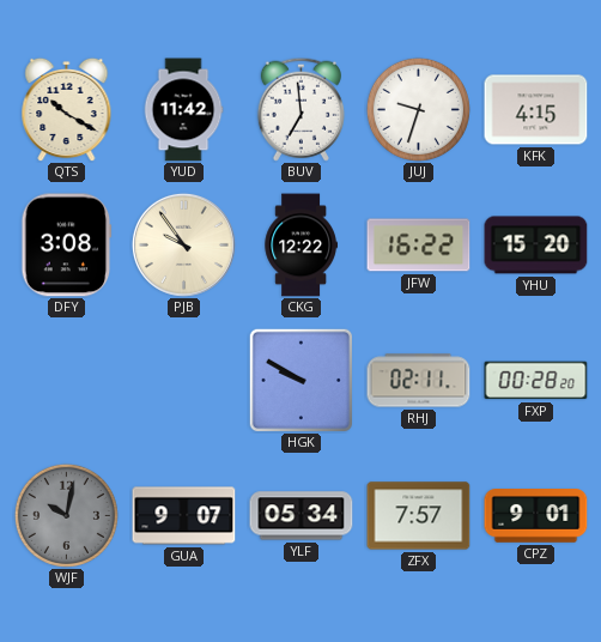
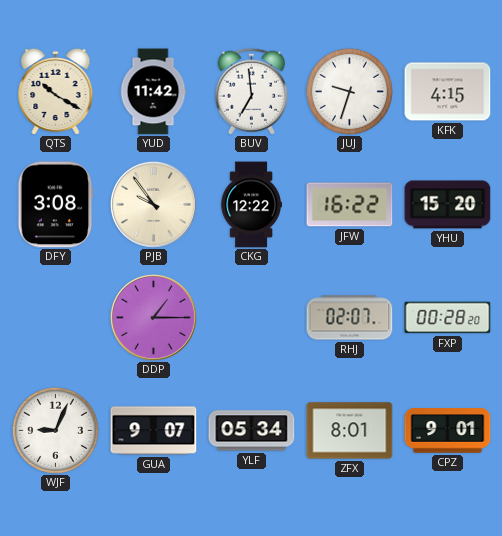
DDP: none -> 1:15 (153, 317)
HGK: 9:50 -> none (300, 380)
RHJ: 02:11 -> 02:07 (350, 318)
WJF: 10:02 -> 9:04 (55, 430)
WJF dial: grey -> white (55, 430)
ZFX: 7:57 -> 8:01 (350, 431)
